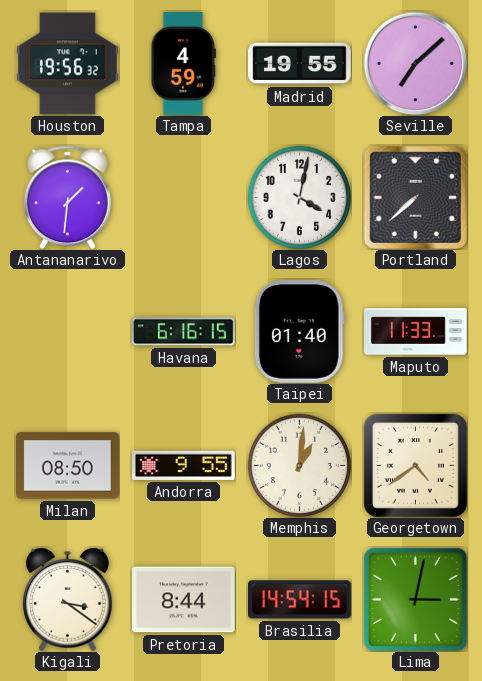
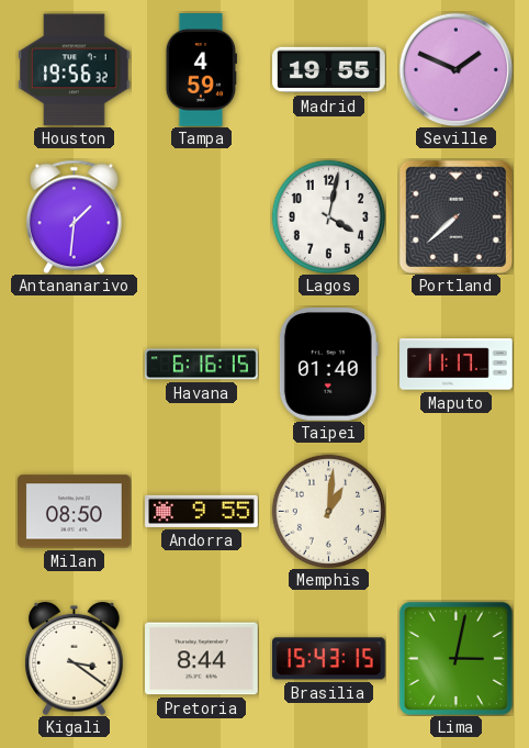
Seville: 7:08 -> 1:49 (455, 69)
Maputo: 11:33 -> 11:17 (457, 365)
Georgetown: 4:39 -> none (415, 465)
Brasilia: 14:54 -> 15:43 (329, 659)
